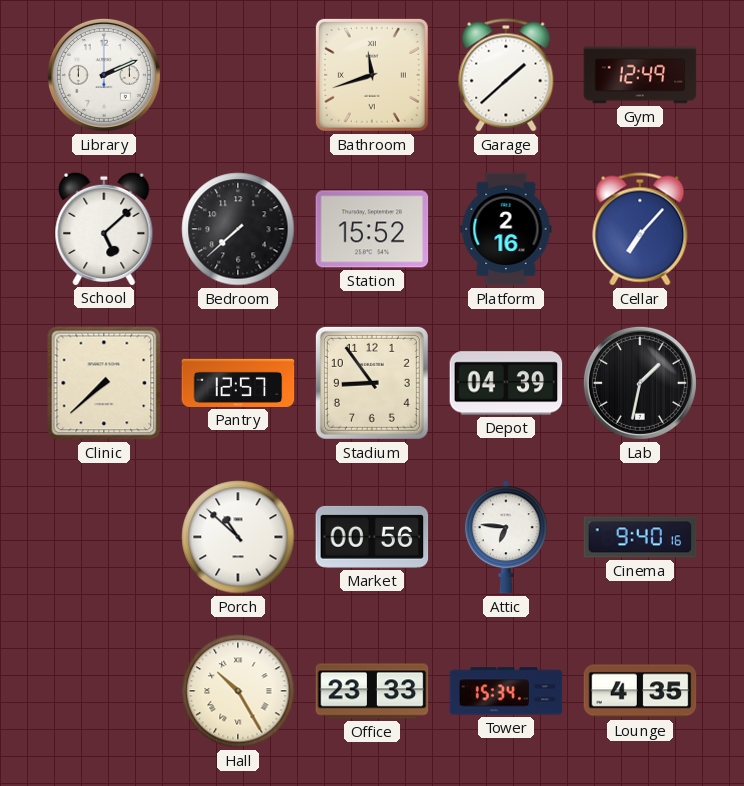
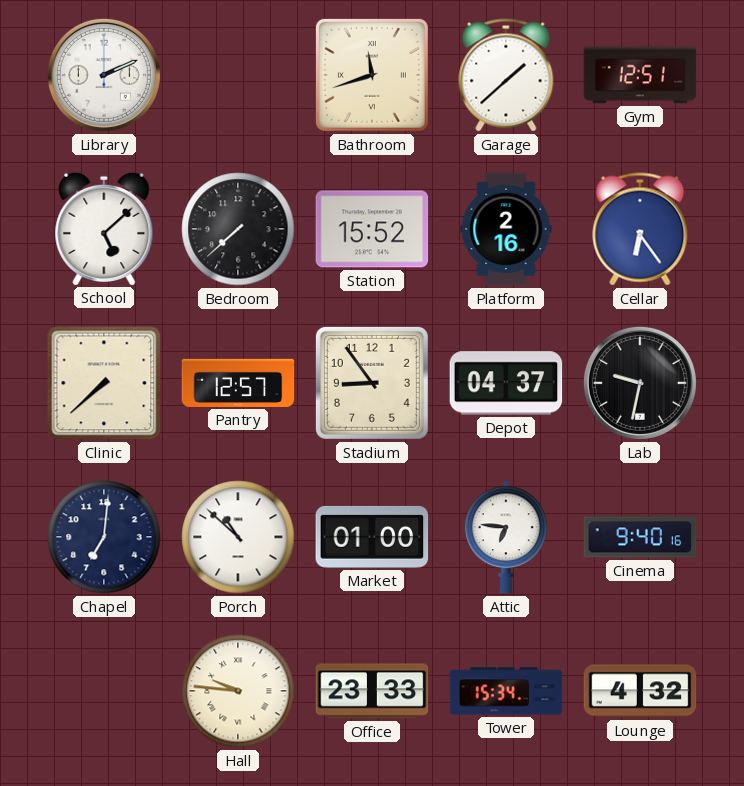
Gym: 12:49 -> 12:51 (640, 75)
Cellar: 7:07 -> 6:24 (640, 229)
Depot: 04:39 -> 04:37 (506, 383)
Lab: 1:32 -> 9:32 (640, 383)
Chapel: none -> 7:01 (104, 537)
Market: 00:56 -> 01:00 (372, 537)
Hall: 10:25 -> 9:46 (238, 691)
Lounge: 4:35 -> 4:32 (640, 691)
